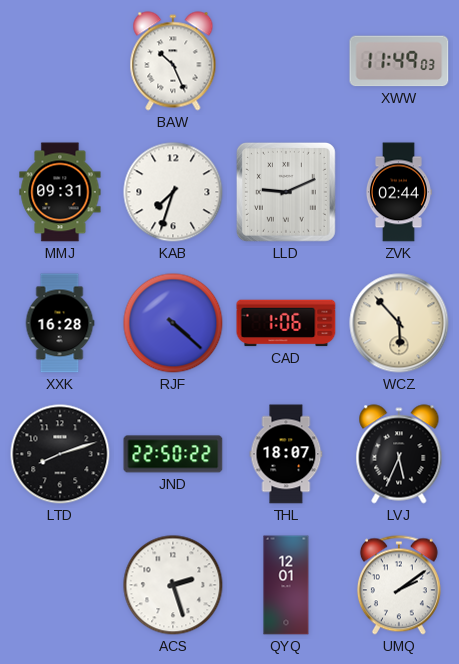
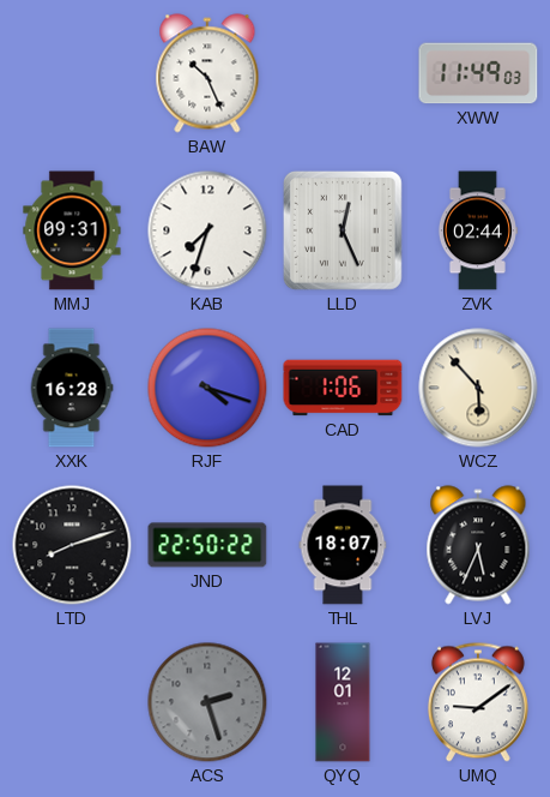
LLD: 9:11 -> 12:26 (343, 230)
RJF: 4:22 -> 4:18 (207, 388)
ACS dial: white -> grey (207, 702)
UMQ: 2:09 -> 9:09 (478, 702)
